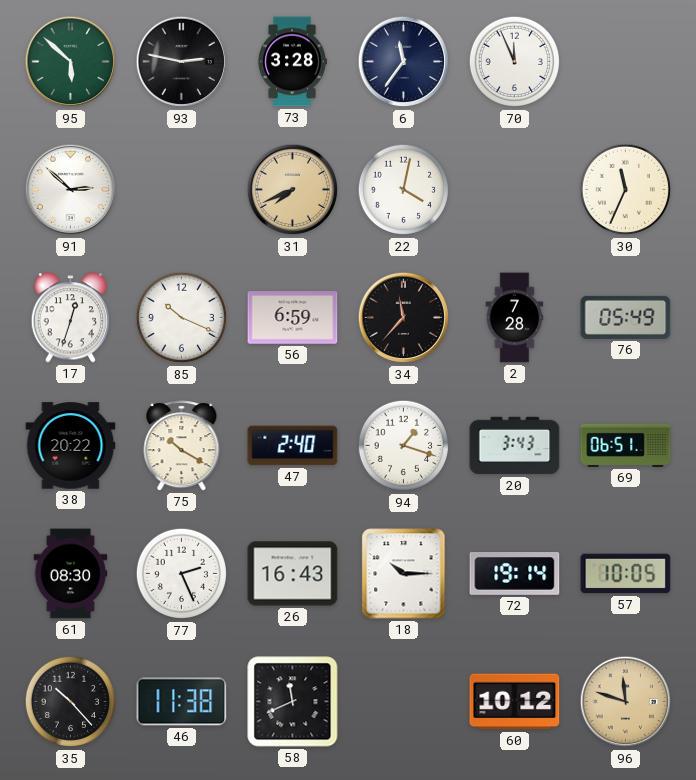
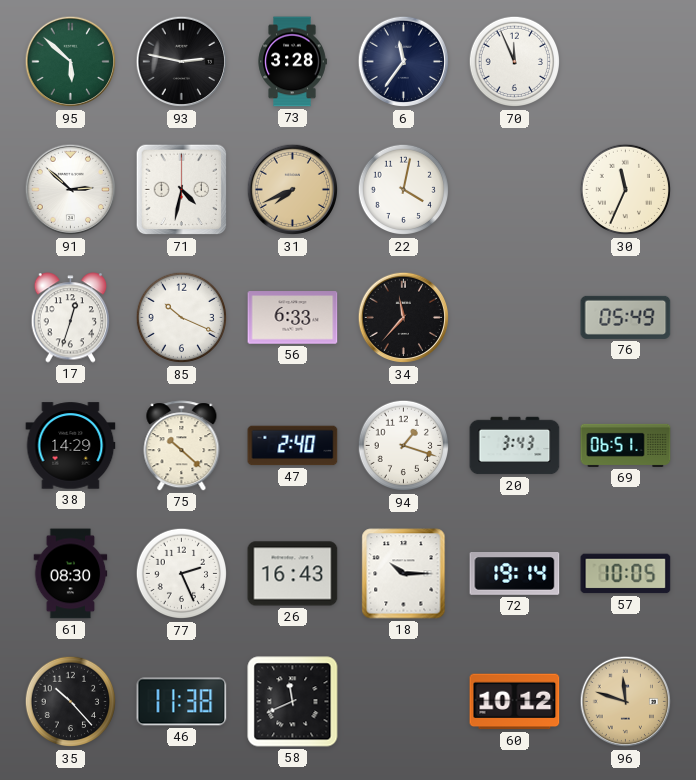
71: none -> 4:32 (182, 190)
56: 6:59 -> 6:33 (293, 318)
2: 7:28 -> none (515, 318)
38: 20:22 -> 14:29 (71, 446)
75: 10:20 -> 10:22 (182, 446)
